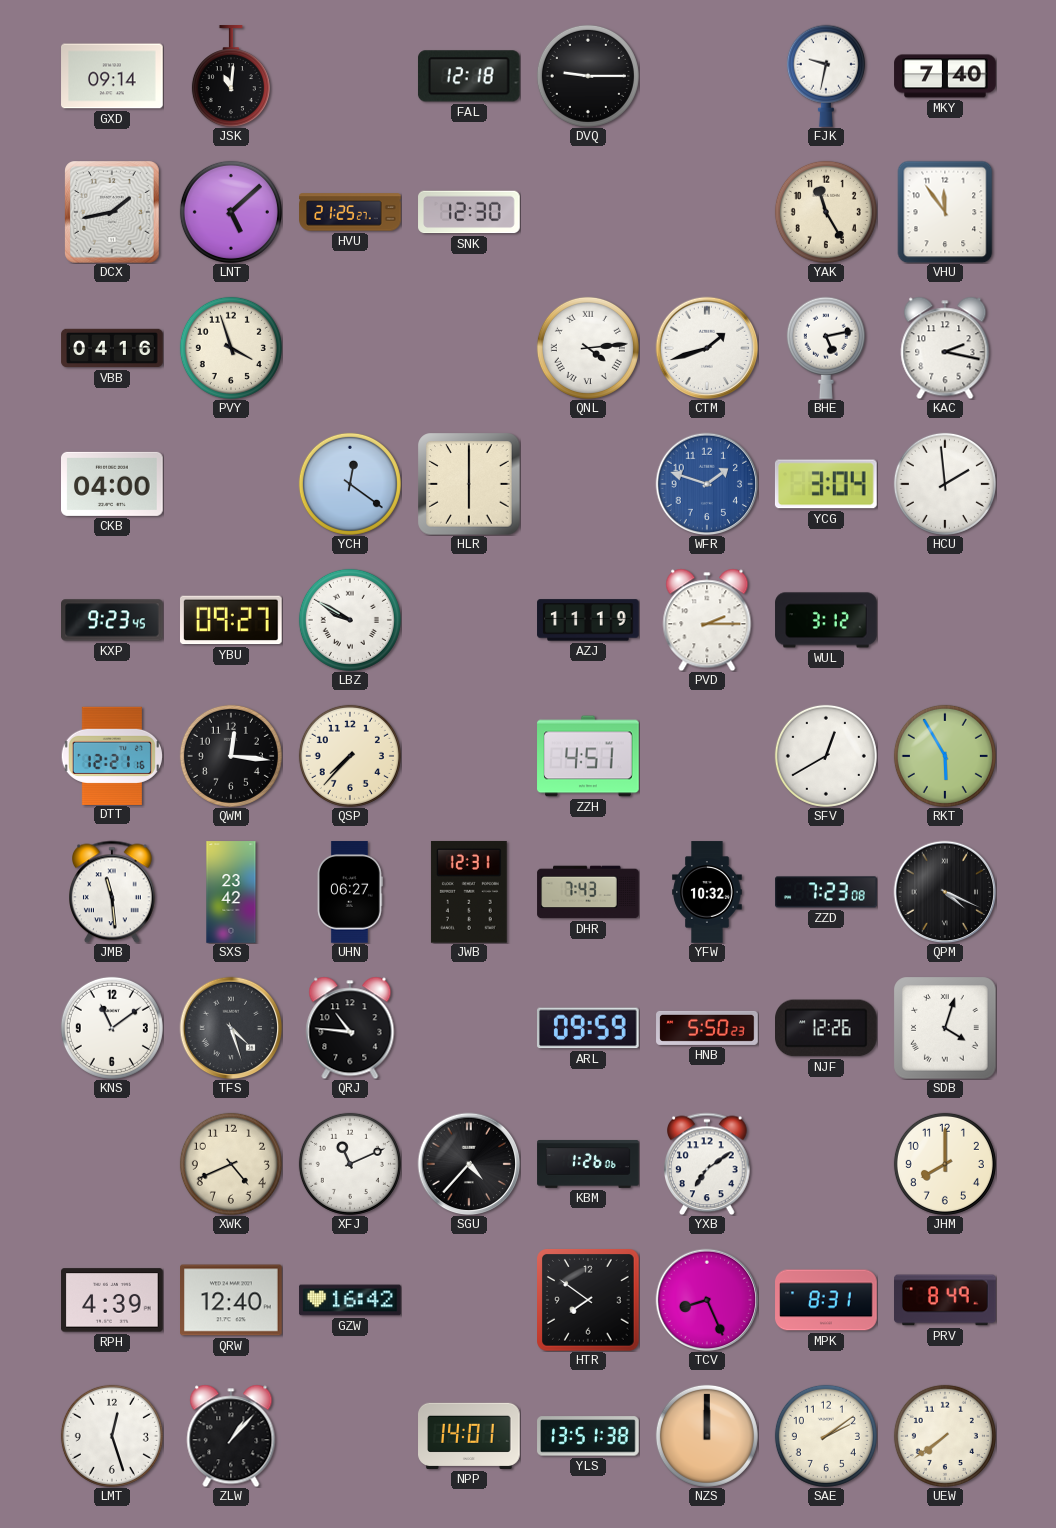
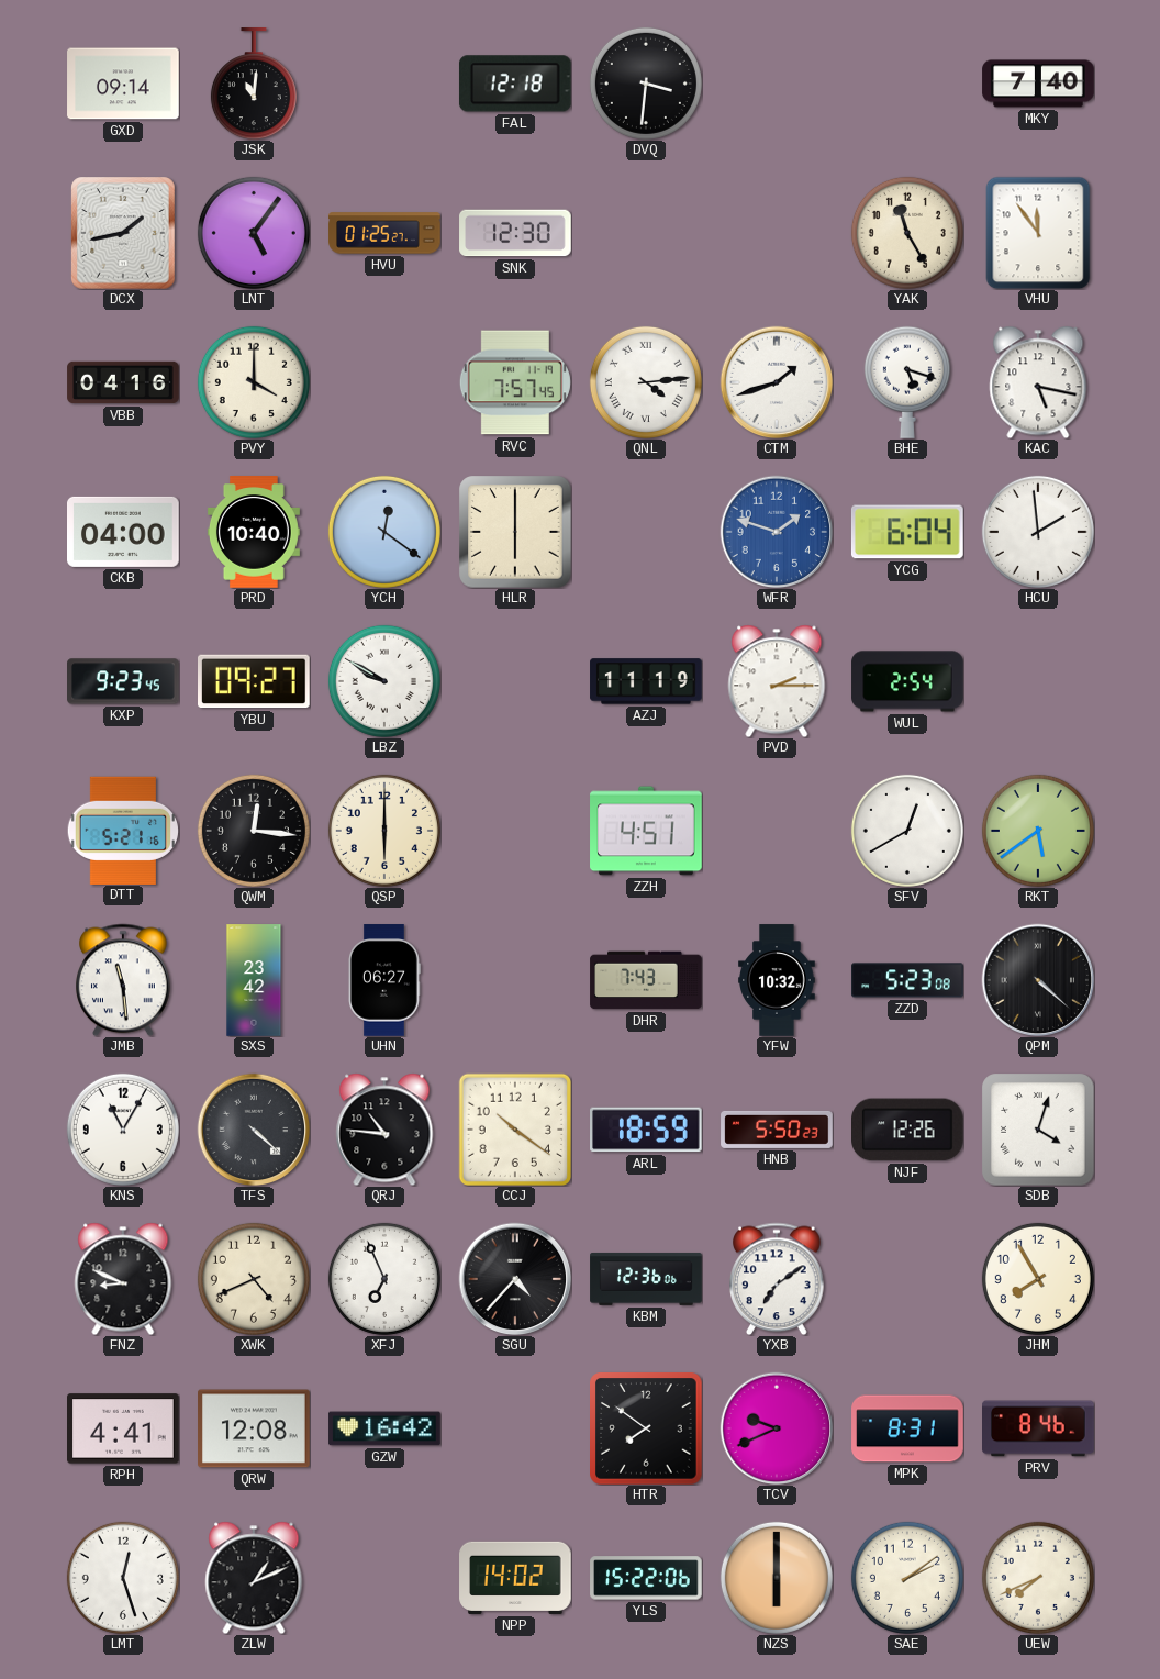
DVQ: 9:15 -> 3:31 (646, 84)
FJK: 9:32 -> none (826, 76)
LNT: 5:08 -> 5:06 (254, 233)
HVU: 21:25 -> 01:25 (384, 233)
PVY: 3:57 -> 4:00 (254, 382)
RVC: none -> 7:57 (515, 382)
BHE: 5:13 -> 5:18 (907, 382)
KAC: 2:17 -> 5:17 (1038, 382)
PRD: none -> 10:40 (254, 532)
YCG: 3:04 -> 6:04 (907, 532)
WUL: 3:12 -> 2:54 (907, 681)
DTT: 12:21 -> 5:21 (123, 830)
QSP: 7:37 -> 6:00 (384, 831)
RKT: 5:55 -> 5:39 (1038, 831)
JWB: 12:31 -> none (469, 892)
ZZD: 7:23 -> 5:23 (907, 980)
QPM: 4:19 -> 4:22 (1038, 980)
KNS: 11:09 -> 11:05 (123, 1130)
TFS: 4:27 -> 4:22 (254, 1130)
CCJ: none -> 10:21 (514, 1128)
ARL: 09:59 -> 18:59 (647, 1130)
FNZ: none -> 8:49 (123, 1279)
XFJ: 11:11 -> 6:56 (384, 1279)
KBM: 1:26 -> 12:36 (646, 1279)
JHM: 8:00 -> 7:55 (1038, 1279)
RPH: 4:39 -> 4:41 (124, 1428)
QRW: 12:40 -> 12:08 (254, 1428)
TCV: 8:26 -> 9:41 (777, 1428)
PRV: 8:49 -> 8:46 (1039, 1428)
ZLW: 1:07 -> 1:11 (254, 1578)
NPP: 14:01 -> 14:02 (515, 1578)
YLS: 13:51 -> 15:22 (646, 1578)
NZS: 12:00 -> 6:00 (777, 1578)
UEW: 7:39 -> 7:41 (1038, 1578)
